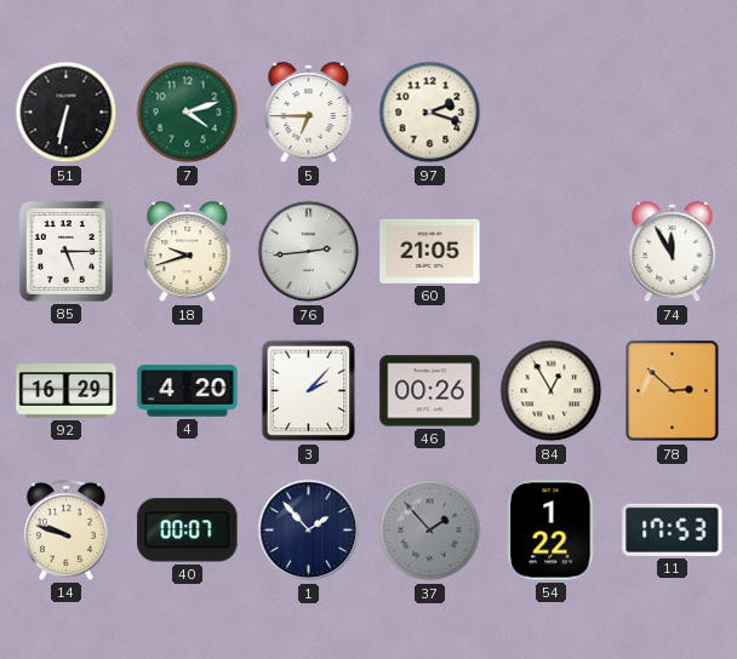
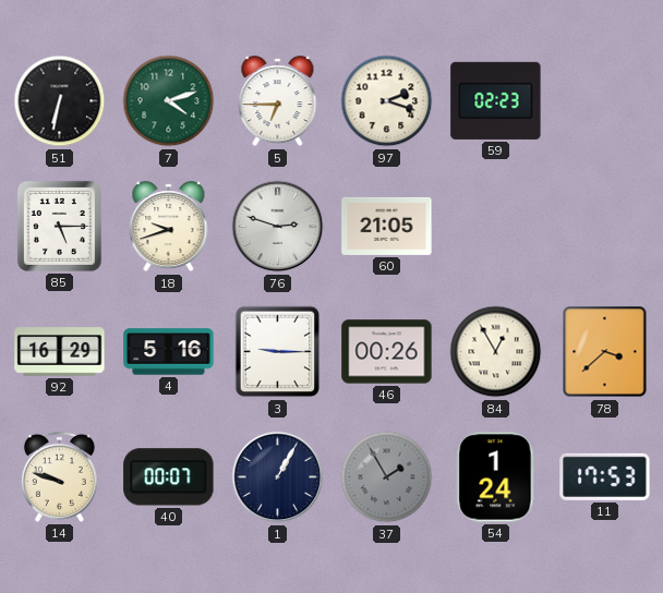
59: none -> 02:23 (496, 100)
76: 2:44 -> 2:48 (278, 227)
74: 11:55 -> none (673, 252)
4: 4:20 -> 5:16 (169, 352)
3: 2:07 -> 9:15 (278, 352)
78: 2:52 -> 3:38 (605, 352)
1: 1:53 -> 1:05 (278, 477)
37: 1:53 -> 1:55 (387, 477)
54: 1:22 -> 1:24 (496, 477)
